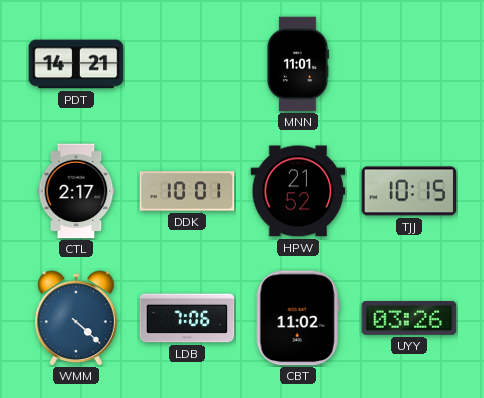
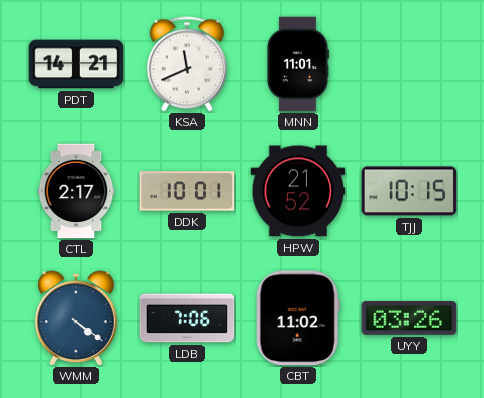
KSA: none -> 11:41 (187, 64)
WMM: 4:22 -> 4:21 (77, 318)
